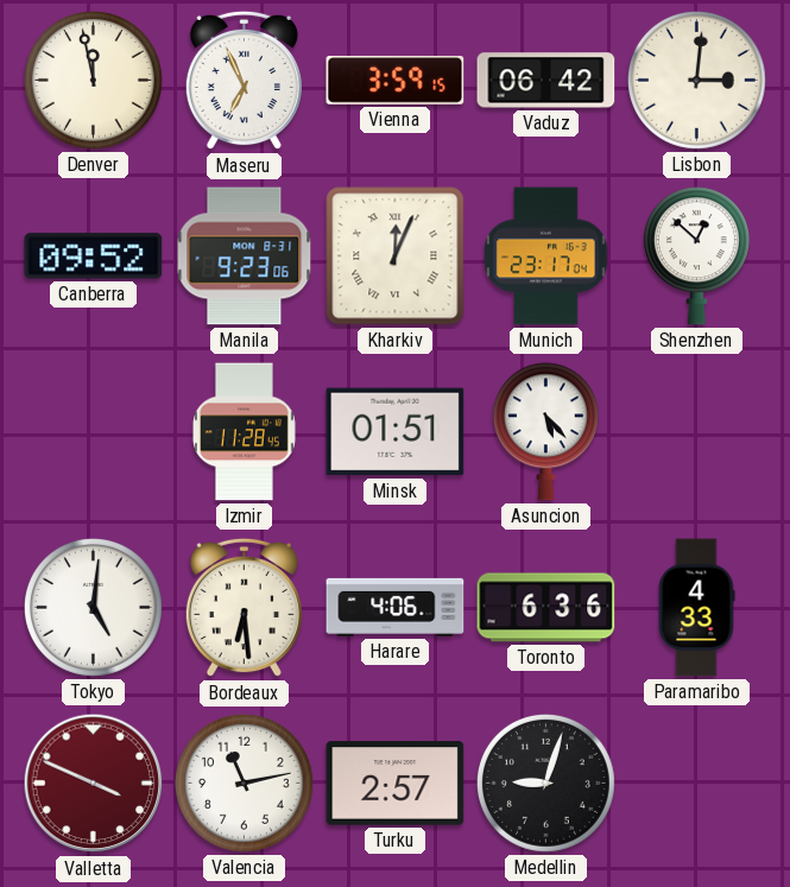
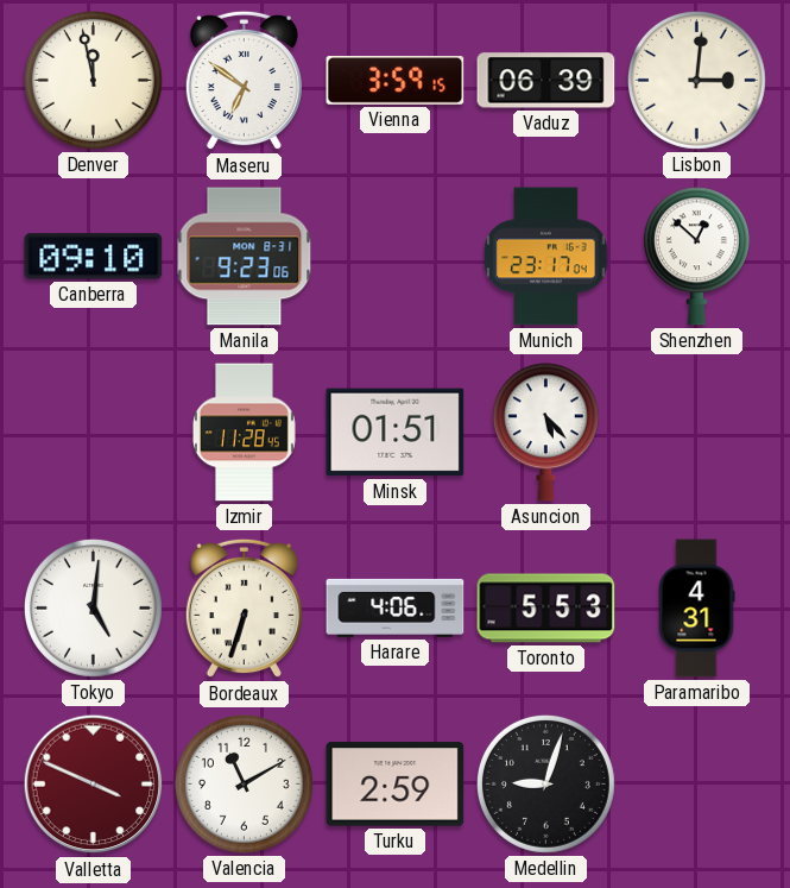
Maseru: 6:56 -> 6:51 (244, 81)
Vaduz: 06:42 -> 06:39 (546, 81)
Canberra: 09:52 -> 09:10 (94, 257)
Kharkiv: 12:04 -> none (396, 256)
Bordeaux: 6:29 -> 6:33 (244, 609)
Toronto: 6:36 -> 5:53 (546, 609)
Paramaribo: 4:33 -> 4:31 (696, 609)
Valencia: 11:13 -> 11:10 (244, 783)
Turku: 2:57 -> 2:59 (396, 785)
